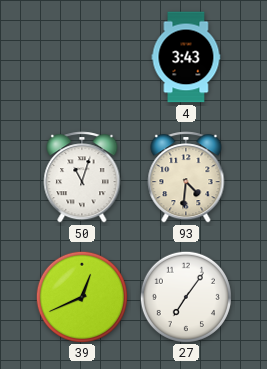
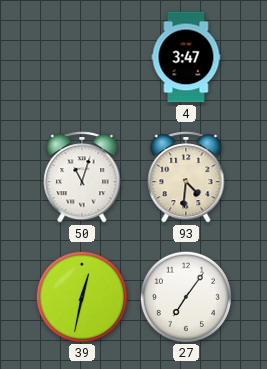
4: 3:43 -> 3:47 (186, 57)
39: 12:41 -> 12:32 (81, 296)
